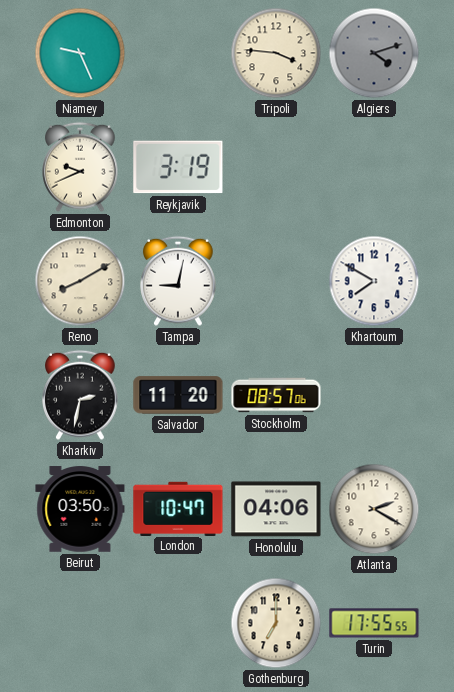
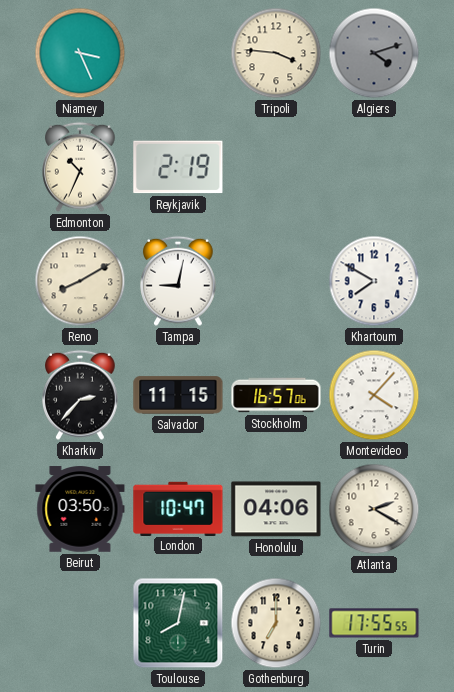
Niamey: 9:26 -> 3:26 (80, 53)
Edmonton: 9:41 -> 10:34 (81, 167)
Reykjavik: 3:19 -> 2:19 (178, 167)
Kharkiv: 2:32 -> 2:37 (81, 395)
Salvador: 11:20 -> 11:15 (178, 395)
Stockholm: 08:57 -> 16:57 (276, 395)
Montevideo: none -> 4:07 (374, 395)
Toulouse: none -> 8:02 (178, 623)
